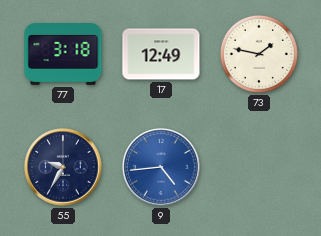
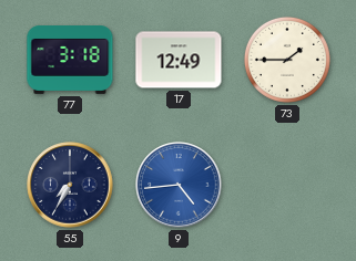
73: 1:47 -> 1:45 (287, 60)
55: 9:35 -> 7:35 (70, 185)
